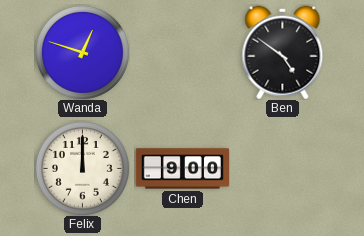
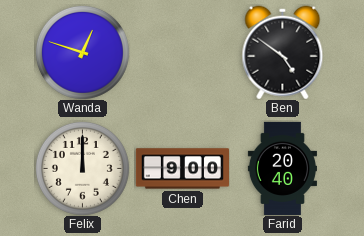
Farid: none -> 20:40 (282, 168)
